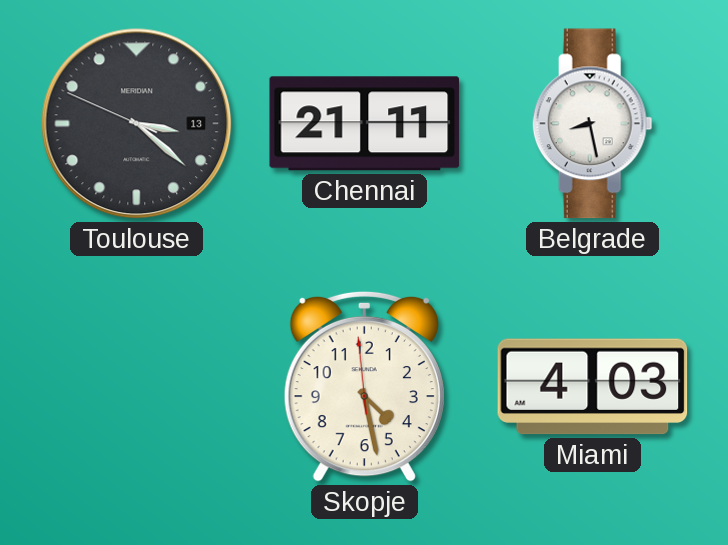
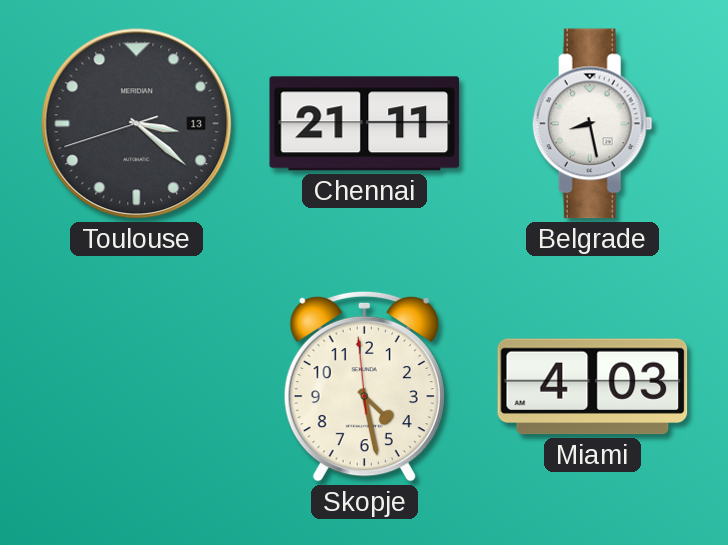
Toulouse: 3:21:49 -> 3:21:42 (137, 124)
